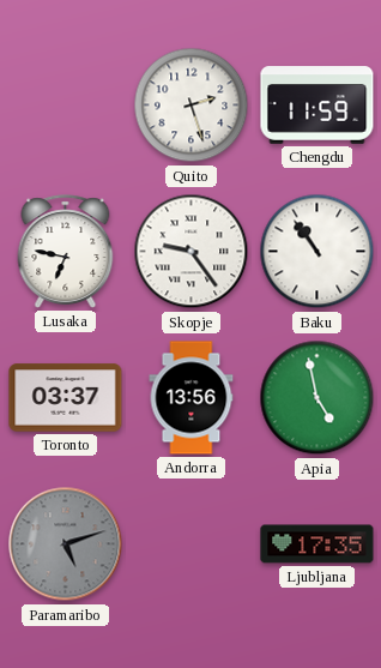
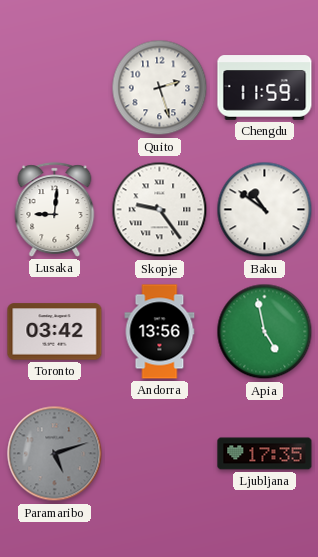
Lusaka: 6:47 -> 9:01 (55, 210)
Baku: 10:54 -> 10:51 (265, 210)
Toronto: 03:37 -> 03:42 (55, 332)
